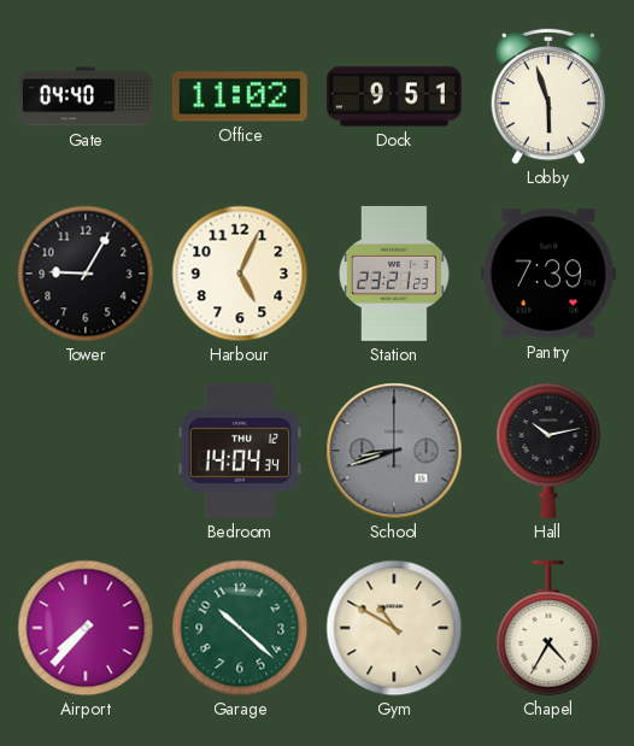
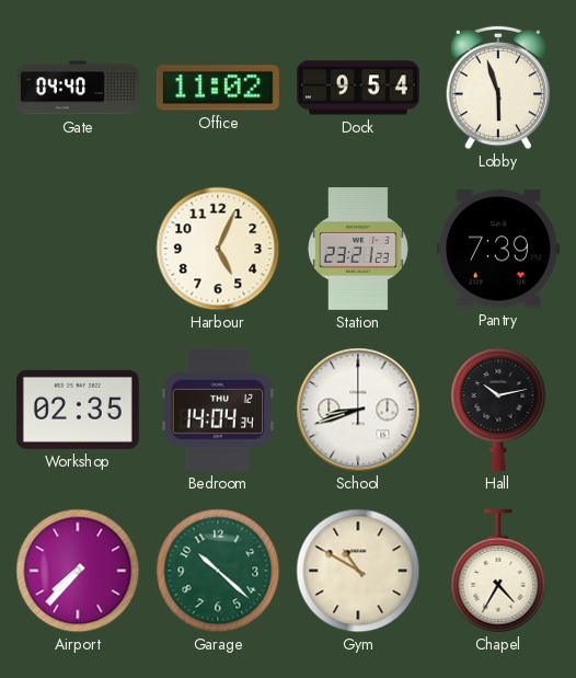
Dock: 9:51 -> 9:54 (358, 88)
Tower: 9:05 -> none (86, 274)
Workshop: none -> 02:35 (78, 410)
School dial: grey -> white (358, 410)
